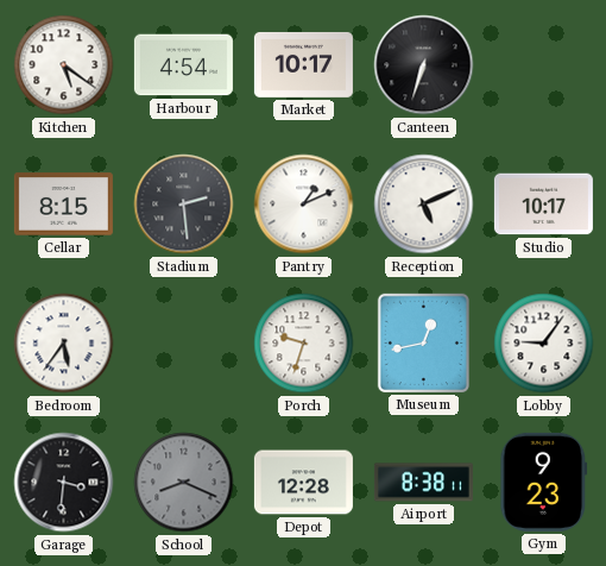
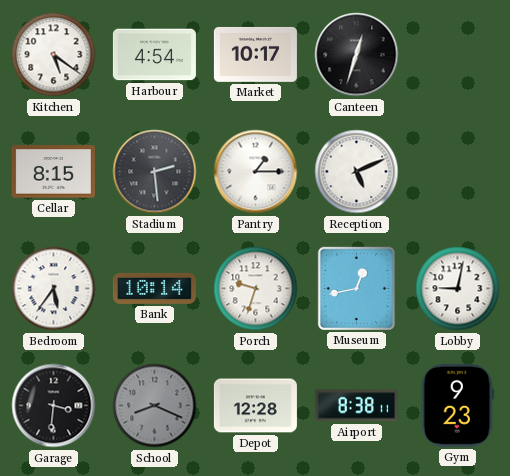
Canteen: 6:33 -> 12:33 (357, 55)
Pantry: 1:11 -> 1:15 (256, 172)
Studio: 10:17 -> none (543, 205)
Bank: none -> 10:14 (154, 288)
Lobby: 9:06 -> 9:02 (458, 289)
